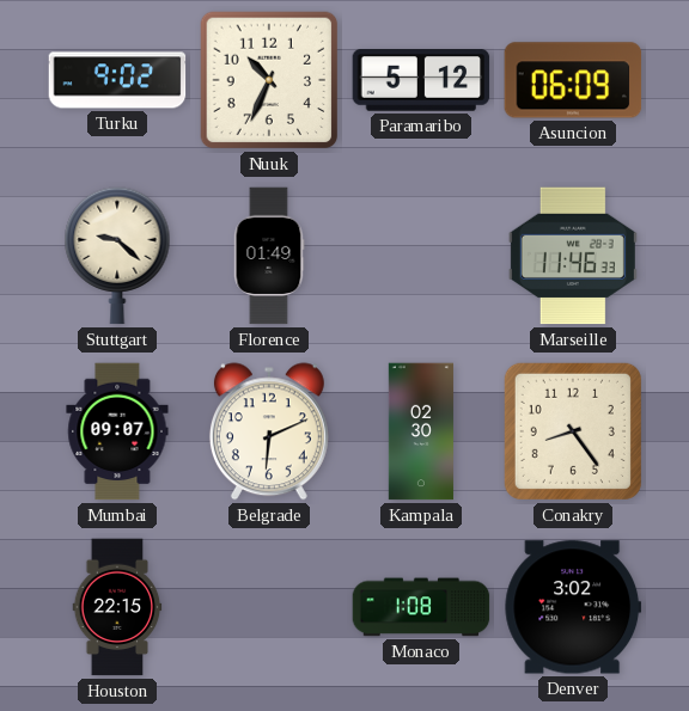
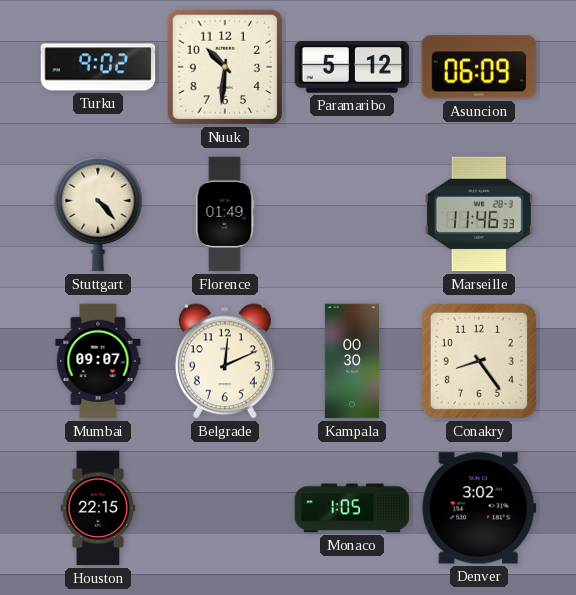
Nuuk: 10:34 -> 10:31 (225, 67)
Stuttgart: 9:22 -> 4:23 (98, 214)
Belgrade: 6:11 -> 12:11 (225, 361)
Kampala: 02:30 -> 00:30 (352, 361)
Monaco: 1:08 -> 1:05 (352, 508)
